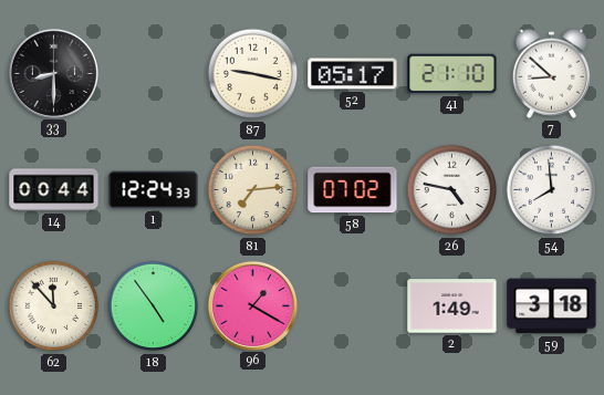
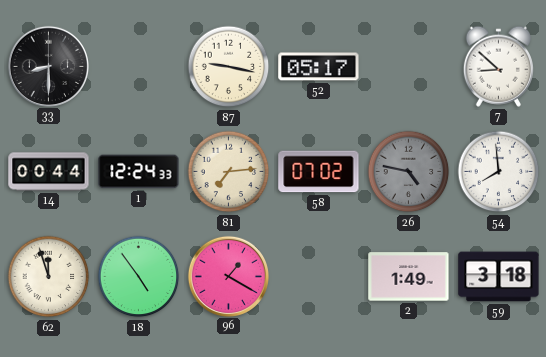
41: 21:10 -> none (452, 74)
26 dial: white -> grey (409, 172)
62: 11:53 -> 11:57 (49, 277)
